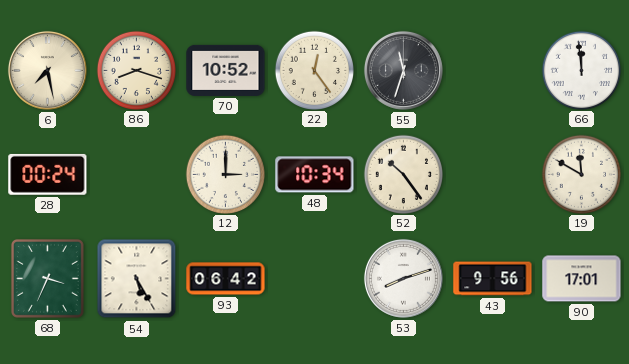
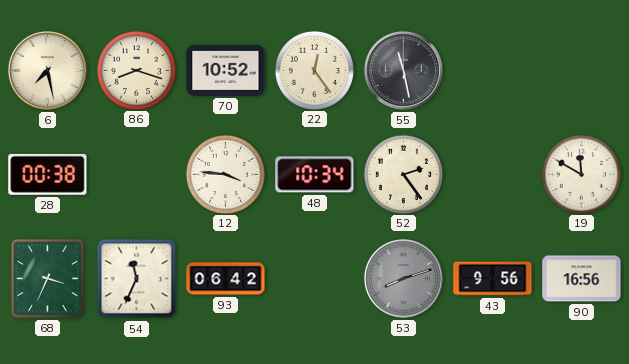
55: 11:33 -> 11:28 (403, 70)
66: 11:59 -> none (581, 70)
28: 00:24 -> 00:38 (48, 174)
12: 3:00 -> 3:46 (225, 174)
52: 10:24 -> 2:24 (403, 174)
54: 5:25 -> 11:34 (137, 279)
53 dial: white -> grey (403, 278)
90: 17:01 -> 16:56 (582, 279)
